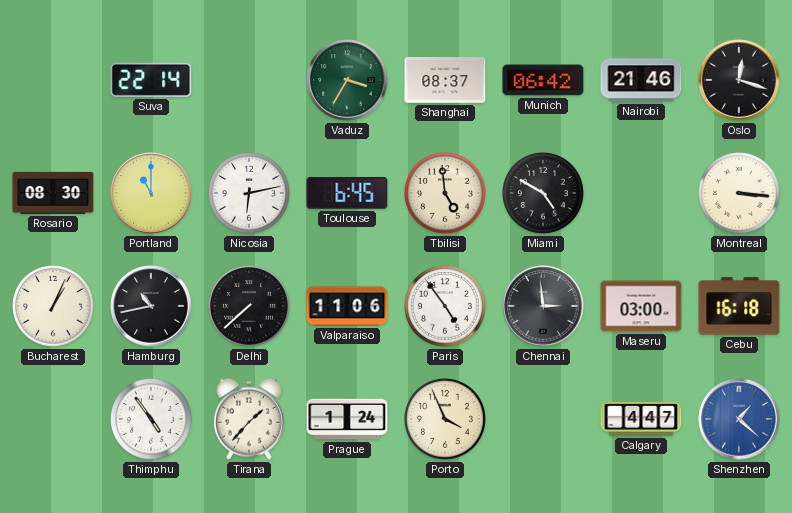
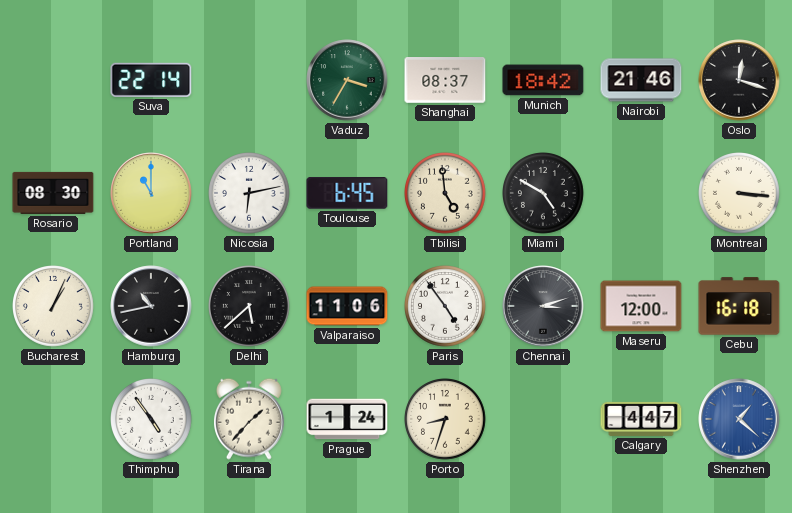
Munich: 06:42 -> 18:42 (543, 80)
Delhi: 7:38 -> 5:38 (250, 307)
Chennai: 2:59 -> 3:12 (543, 306)
Maseru: 03:00 -> 12:00 (641, 306)
Porto: 3:56 -> 8:33 (446, 420)
